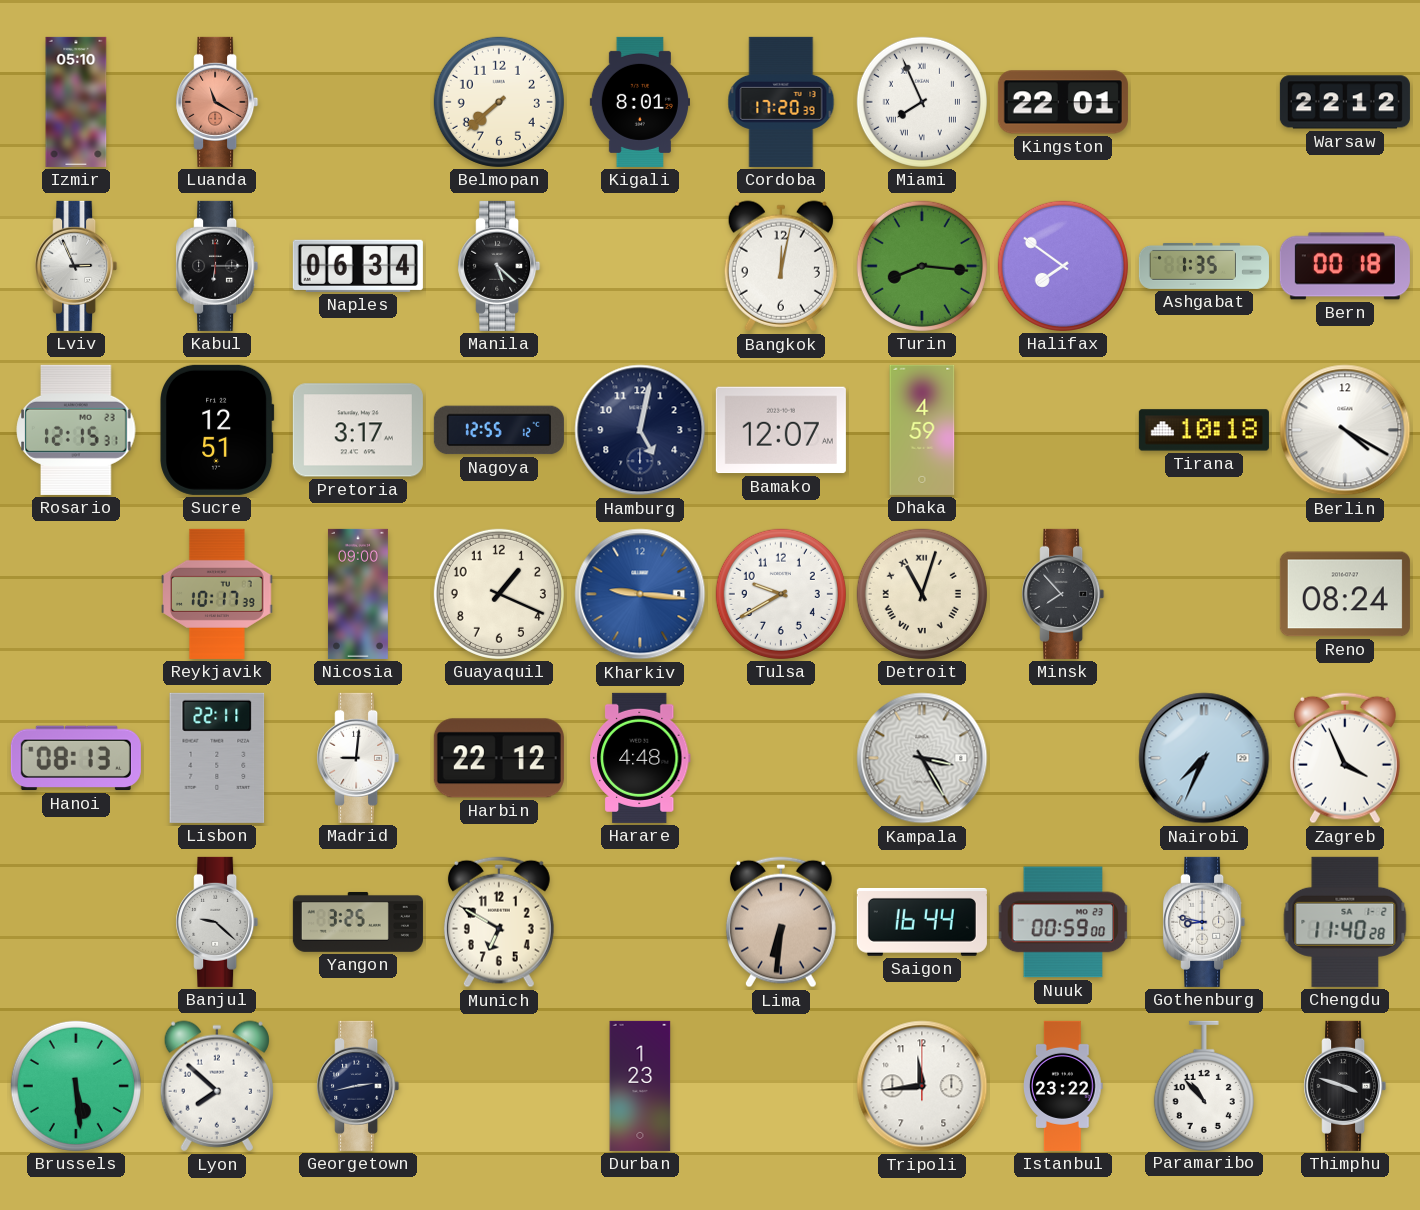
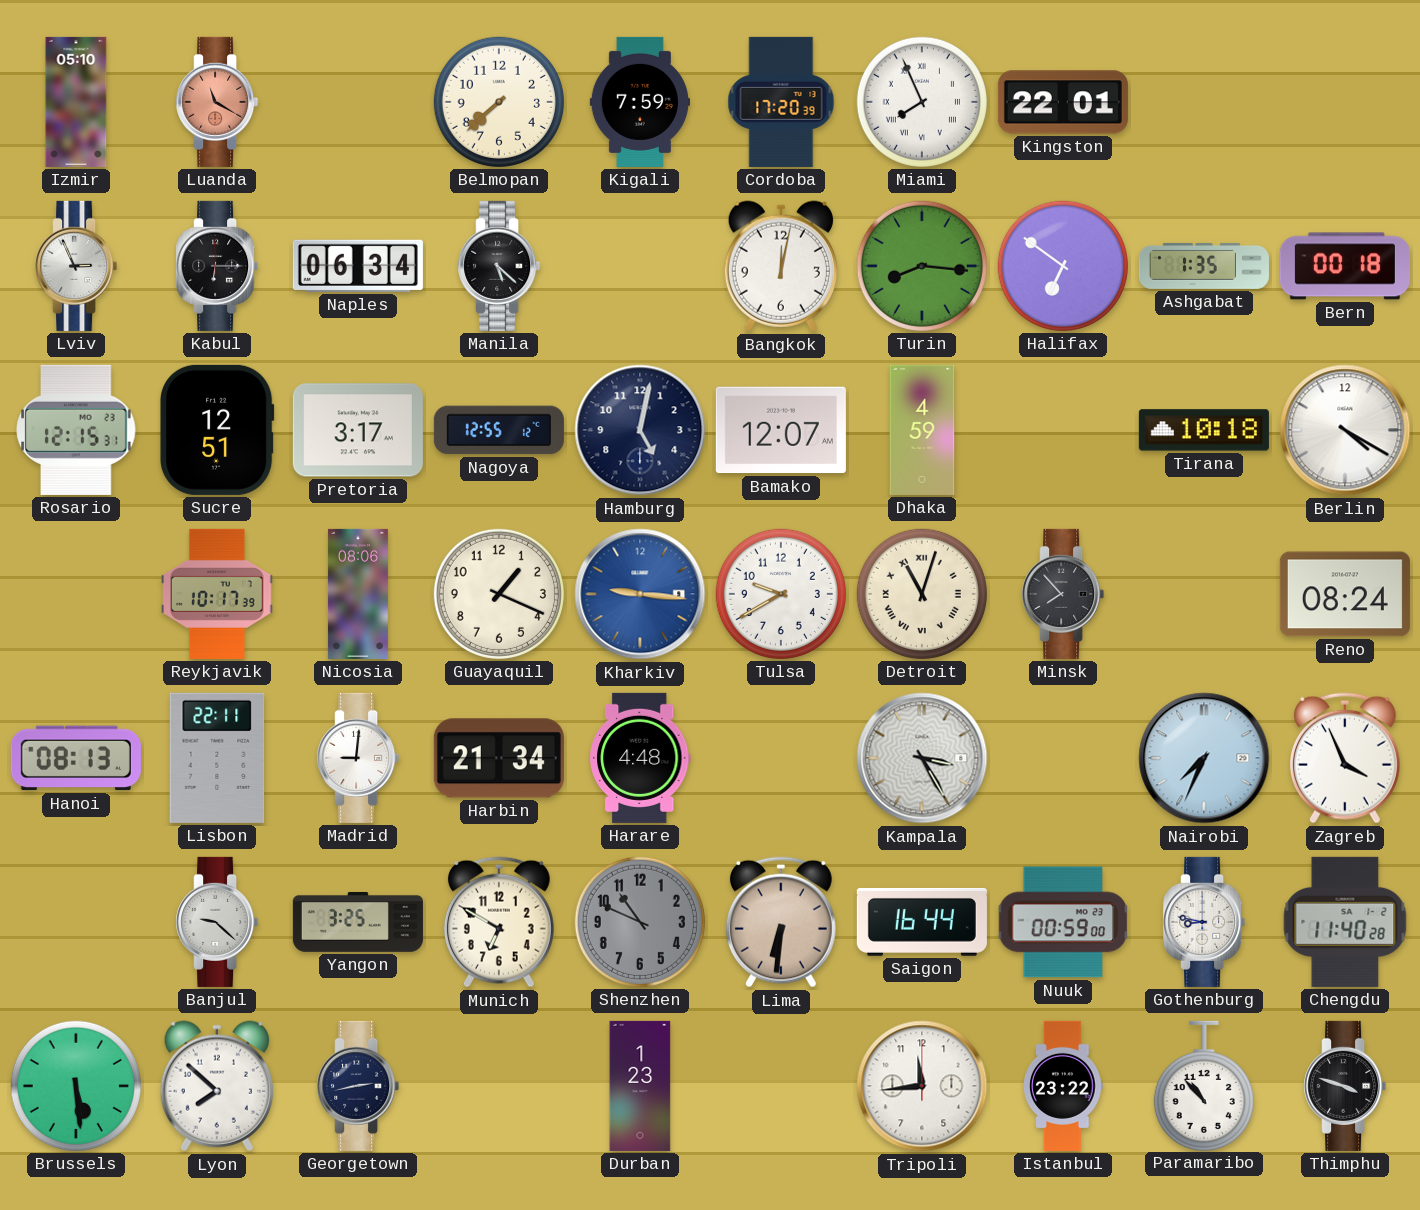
Kigali: 8:01 -> 7:59 (640, 102)
Warsaw: 22:12 -> none (1345, 102)
Halifax: 7:51 -> 6:51 (1063, 266)
Nicosia: 09:00 -> 08:06 (358, 594)
Harbin: 22:12 -> 21:34 (499, 758)
Shenzhen: none -> 10:49 (640, 922)
